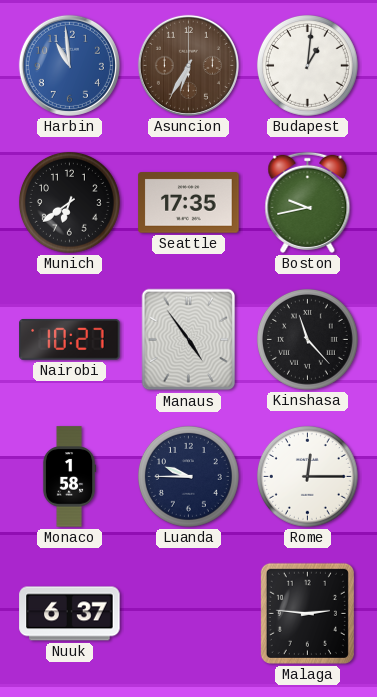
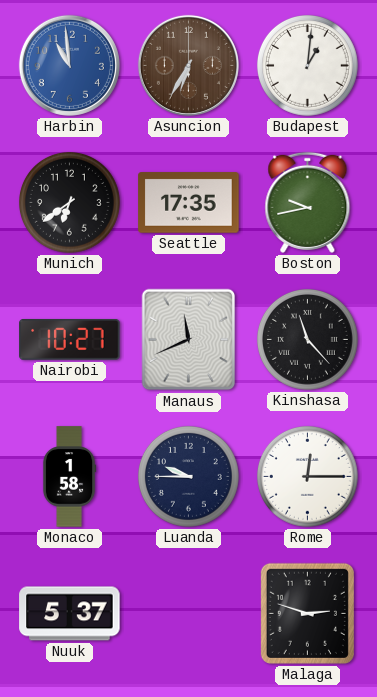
Manaus: 4:54 -> 11:41 (189, 340)
Nuuk: 6:37 -> 5:37 (70, 614)
Malaga: 2:46 -> 2:48 (307, 613)
